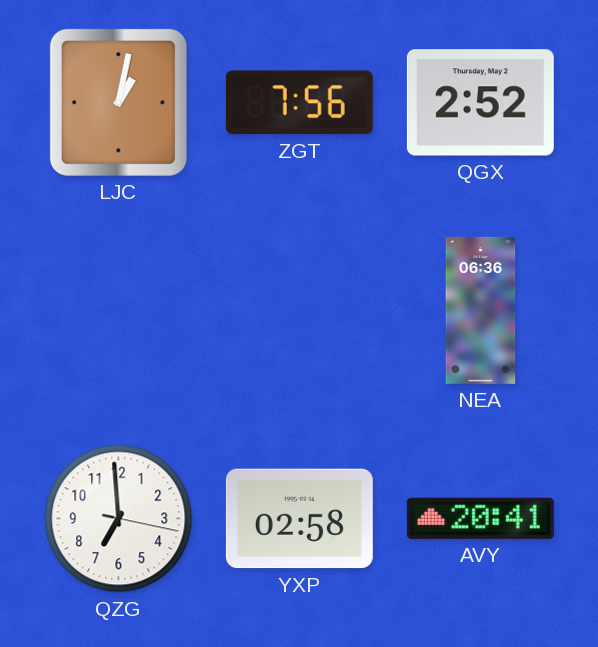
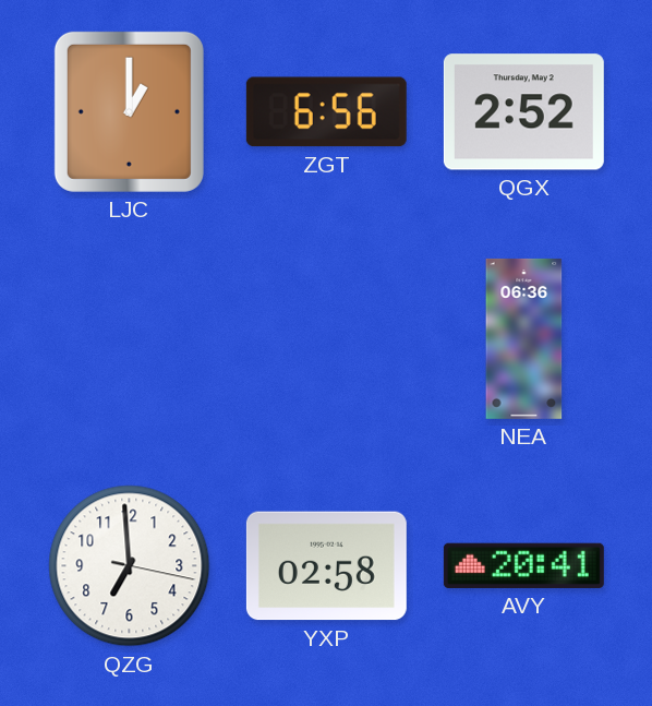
LJC: 1:02 -> 1:00 (129, 111)
ZGT: 7:56 -> 6:56 (326, 112)
